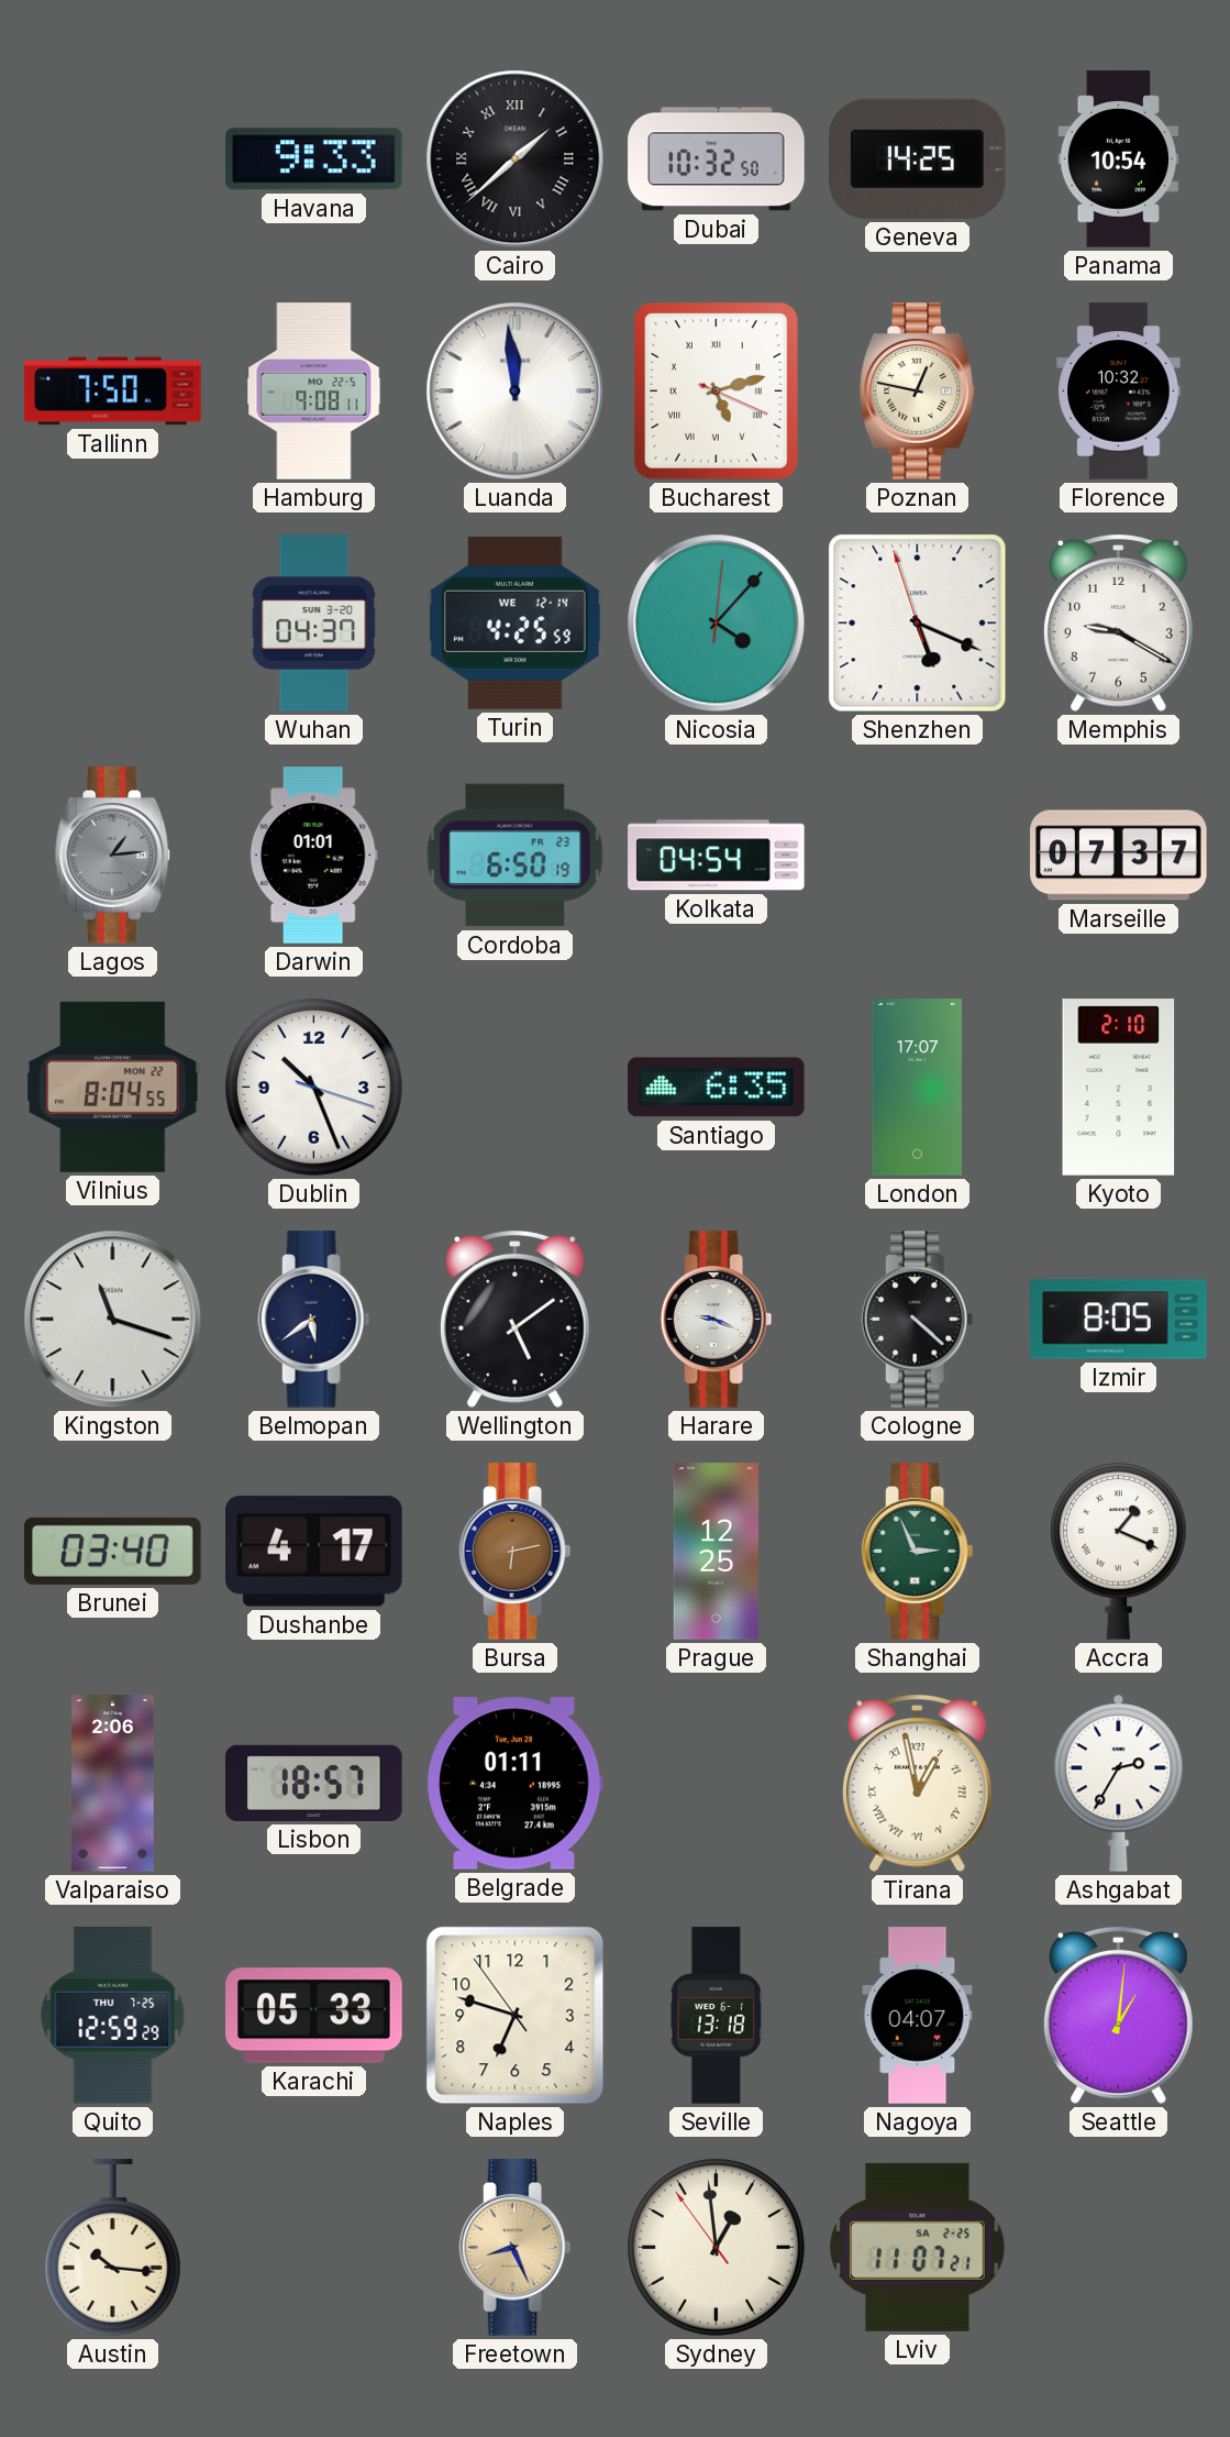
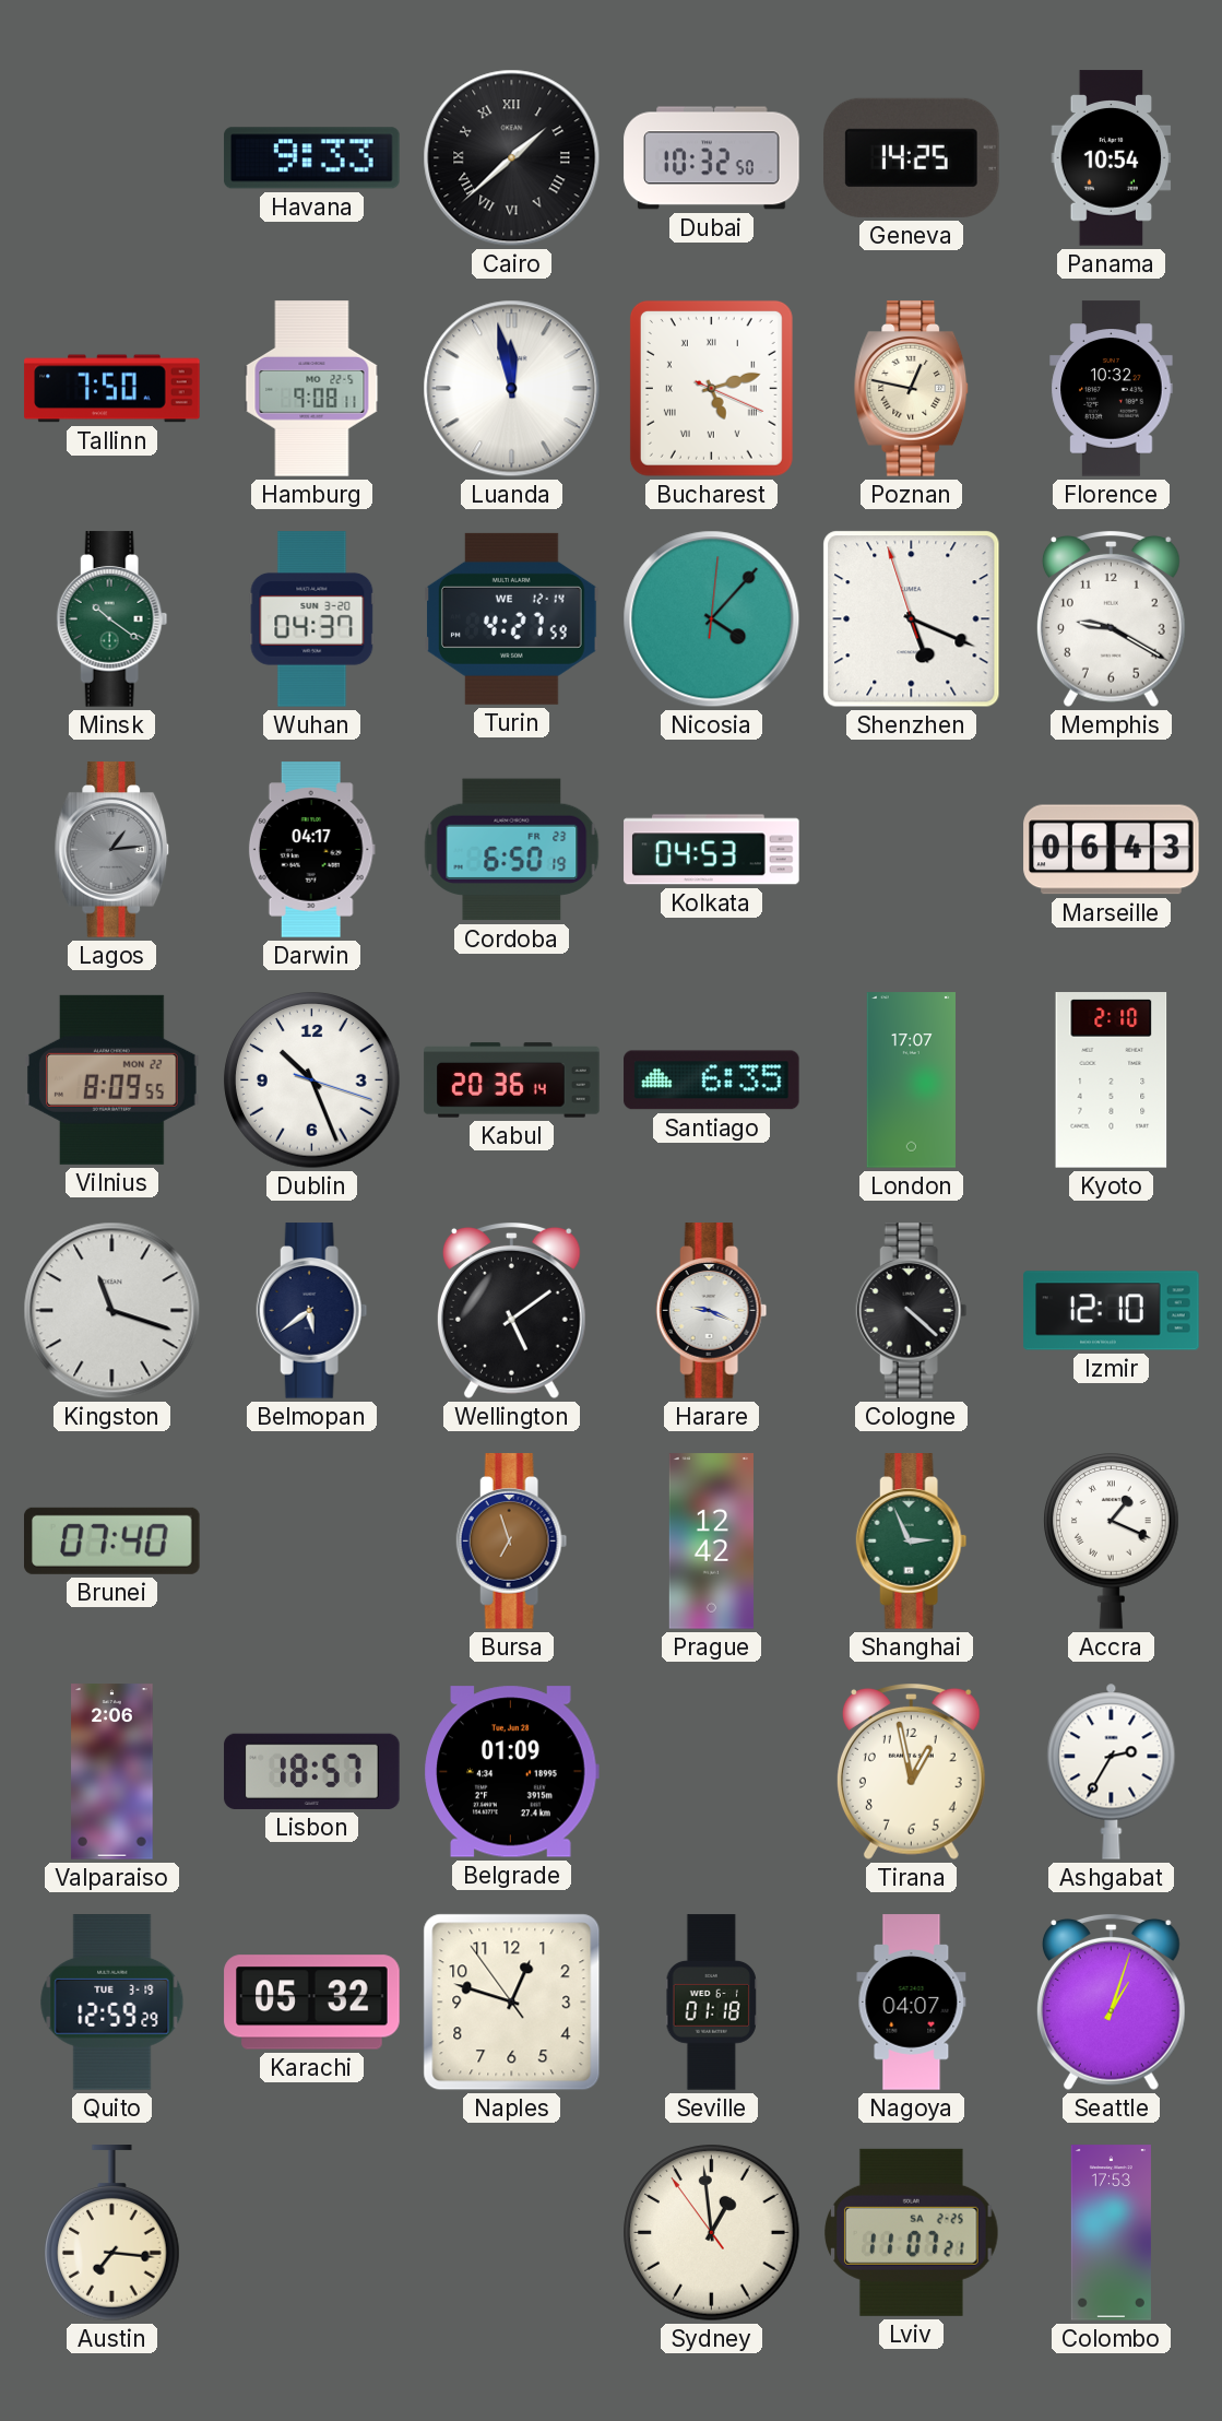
Luanda: 11:59 -> 11:58 (512, 389)
Minsk: none -> 10:21 (112, 619)
Turin: 4:25 -> 4:27 (512, 618)
Darwin: 01:01 -> 04:17 (311, 850)
Kolkata: 04:54 -> 04:53 (712, 850)
Marseille: 07:37 -> 06:43 (1112, 850)
Vilnius: 8:04 -> 8:09 (112, 1079)
Kabul: none -> 20:36 (512, 1080)
Izmir: 8:05 -> 12:10 (1112, 1311)
Brunei: 03:40 -> 07:40 (112, 1540)
Dushanbe: 4:17 -> none (314, 1552)
Bursa: 6:13 -> 6:57 (512, 1542)
Prague: 12:25 -> 12:42 (711, 1542)
Belgrade: 01:11 -> 01:09 (511, 1772)
Tirana numerals: Roman -> Arabic (911, 1772)
Quito date: THU 7-25 -> TUE 3-19 (112, 2003)
Karachi: 05:33 -> 05:32 (312, 2003)
Naples: 6:47 -> 12:47 (512, 2003)
Seville: 13:18 -> 01:18 (711, 2003)
Seattle: 1:01 -> 1:03 (1111, 2003)
Austin: 10:16 -> 7:16 (112, 2233)
Freetown: 8:26 -> none (516, 2248)
Colombo: none -> 17:53 (1111, 2233)
